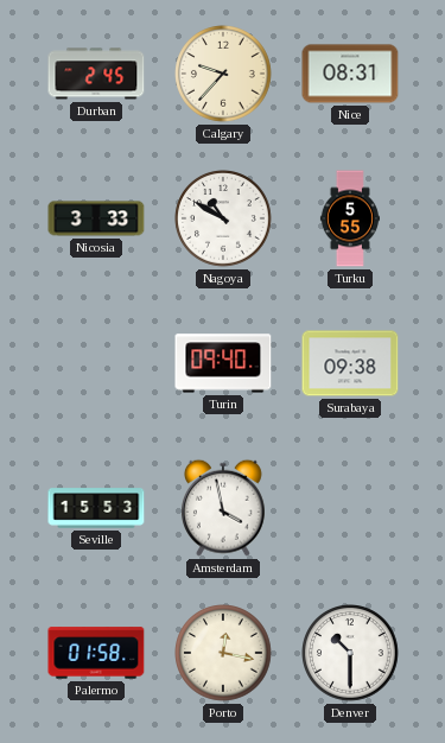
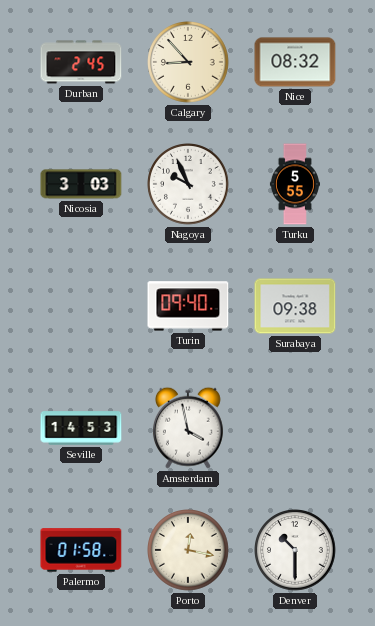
Calgary: 9:37 -> 8:53 (189, 63)
Nice: 08:31 -> 08:32 (295, 62)
Nicosia: 3:33 -> 3:03 (81, 184)
Nagoya: 10:50 -> 9:56 (189, 185)
Seville: 15:53 -> 14:53 (81, 428)
